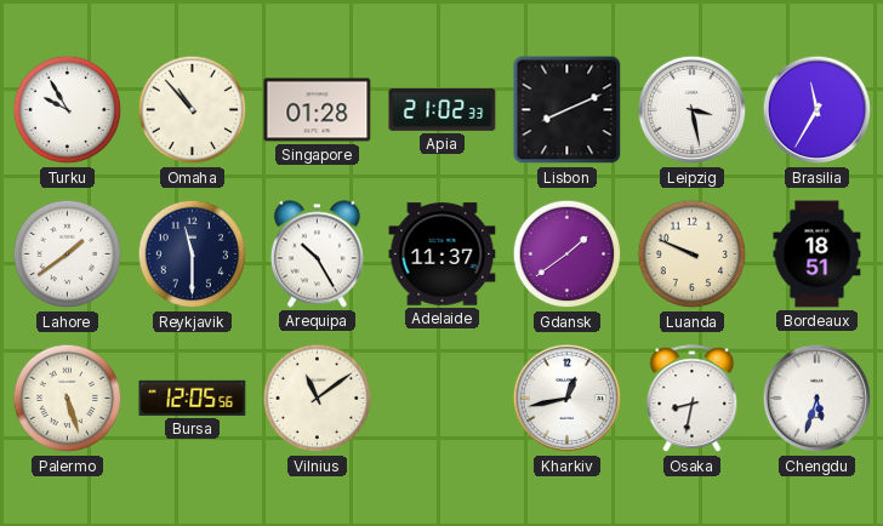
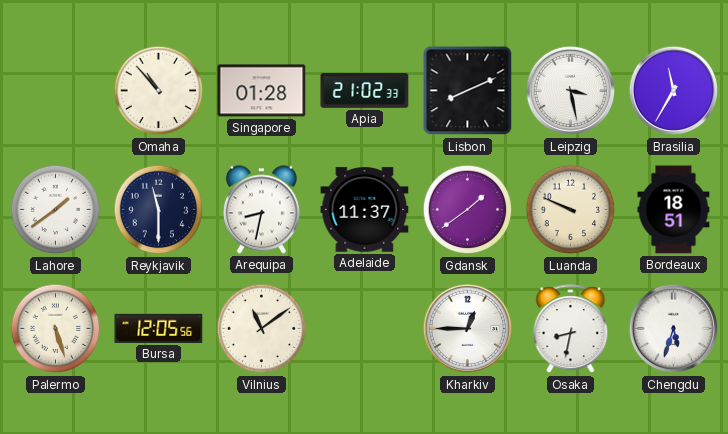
Turku: 9:55 -> none (68, 110)
Arequipa: 10:25 -> 8:32 (261, 210)
Kharkiv: 12:43 -> 12:45 (468, 329)
